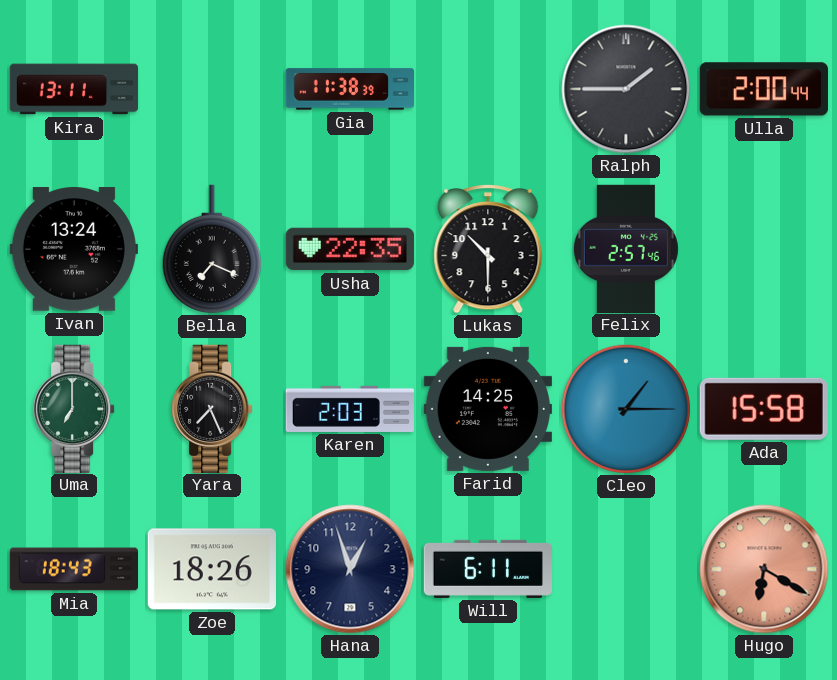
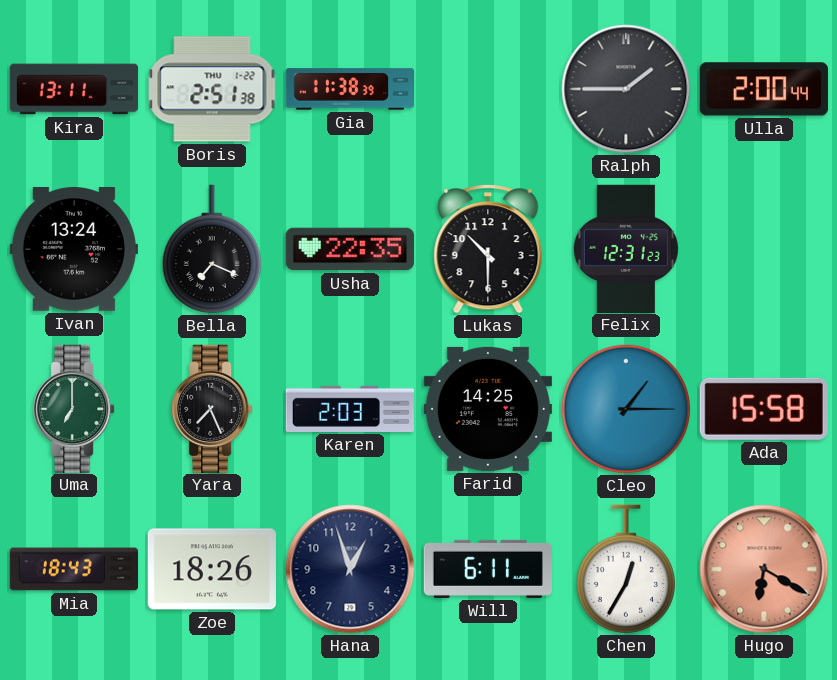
Boris: none -> 2:51 (212, 89)
Felix: 2:57 -> 12:31 (626, 248)
Chen: none -> 12:35 (626, 569)
